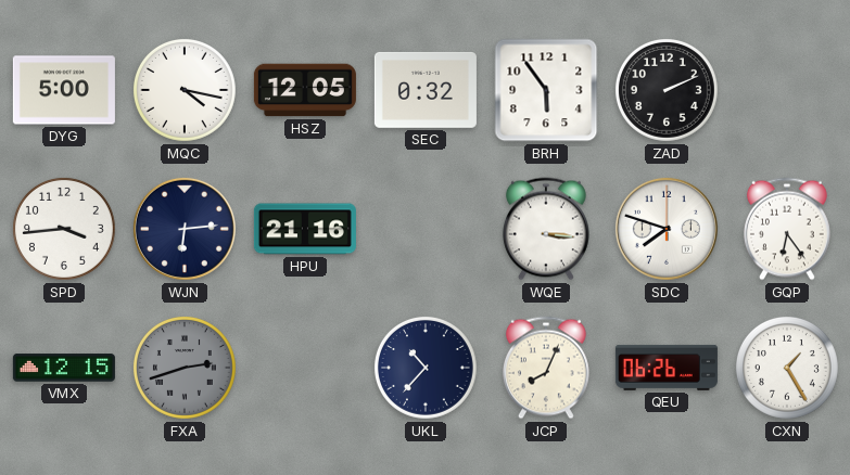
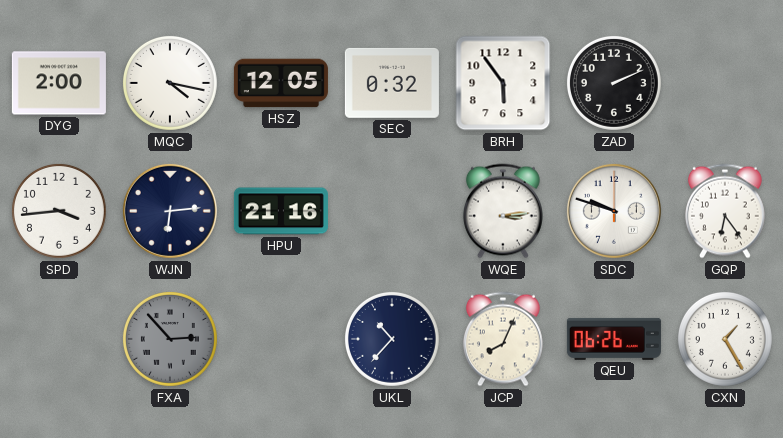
DYG: 5:00 -> 2:00 (59, 83)
WQE: 3:16 -> 3:14 (503, 211)
SDC: 7:48 -> 9:48 (614, 211)
VMX: 12:15 -> none (64, 368)
FXA: 2:42 -> 2:53 (170, 339)
